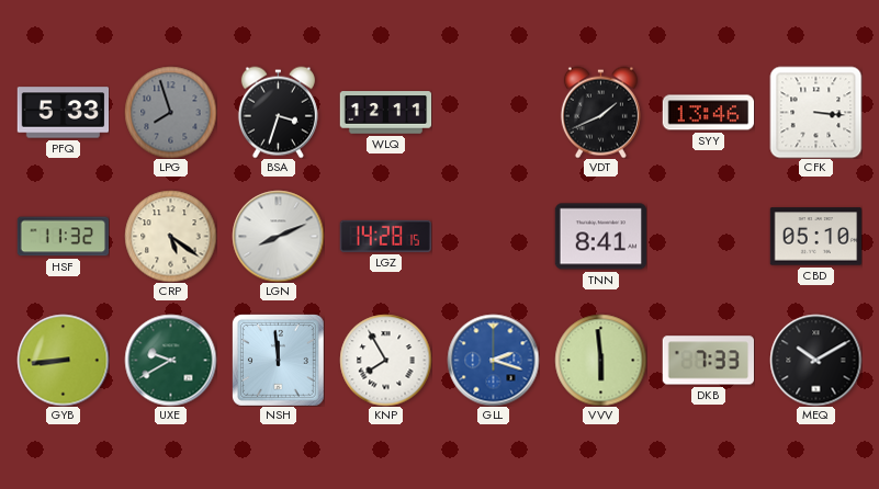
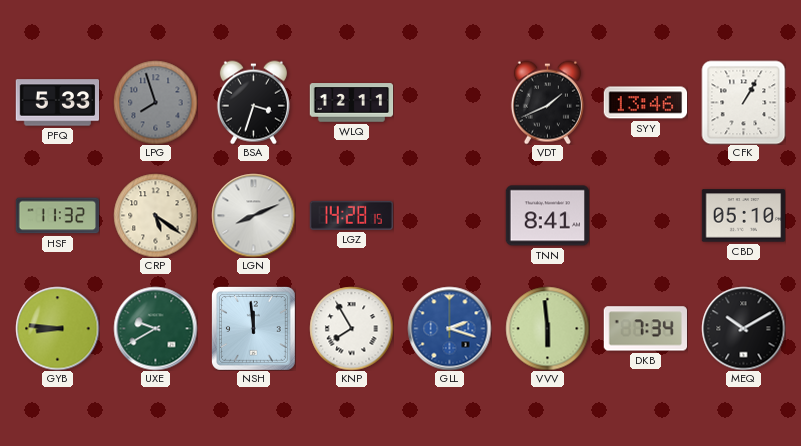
CFK: 3:16 -> 1:05 (743, 102)
GYB: 8:44 -> 8:46 (57, 328)
DKB: 7:33 -> 7:34 (645, 329)
